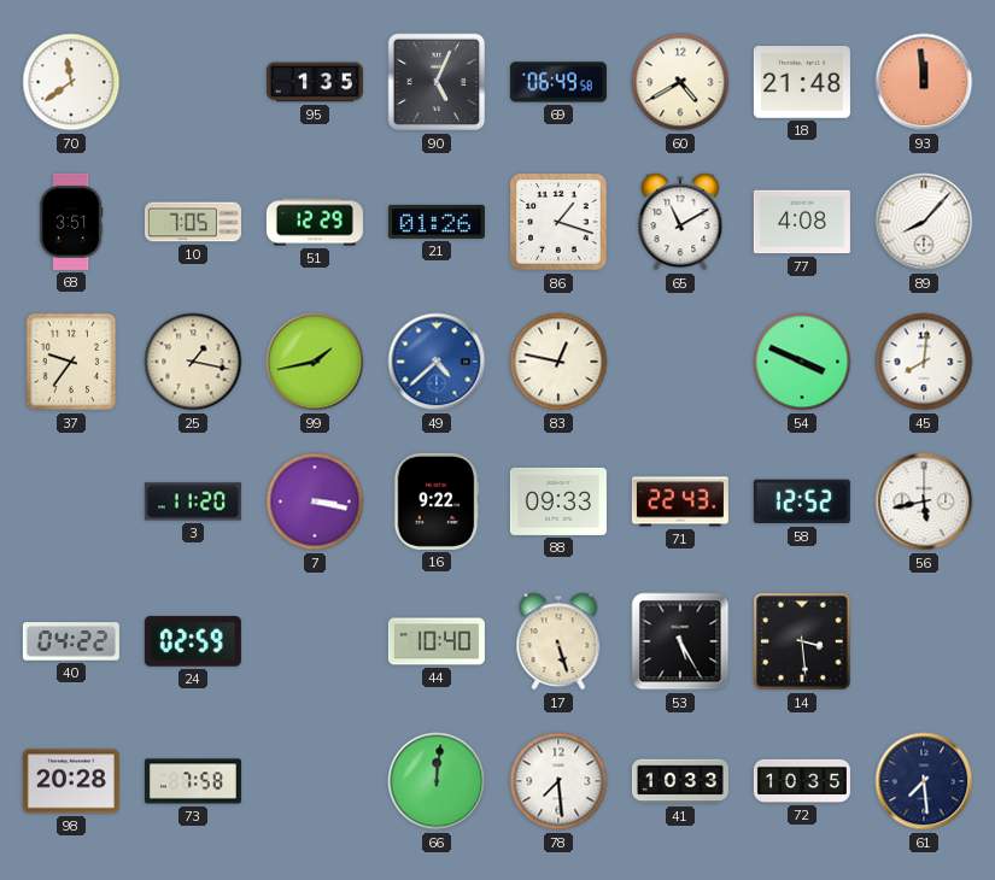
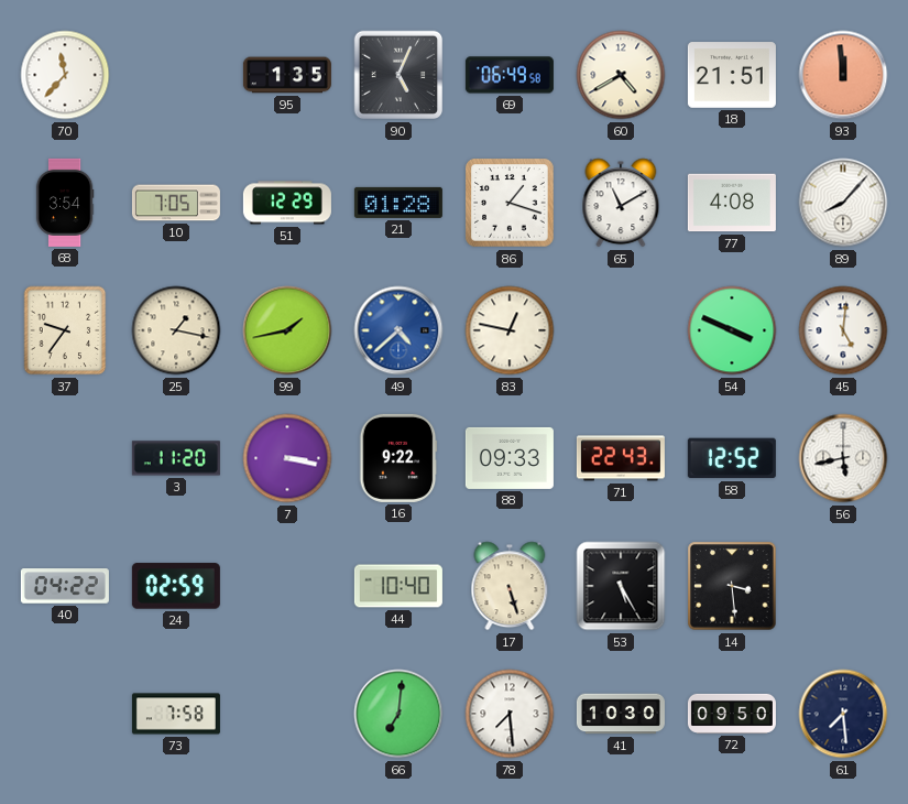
70: 11:39 -> 11:37 (65, 75)
18: 21:48 -> 21:51 (732, 75)
68: 3:51 -> 3:54 (65, 203)
21: 01:26 -> 01:28 (398, 203)
45: 8:01 -> 5:01 (843, 330)
98: 20:28 -> none (71, 781)
66: 12:01 -> 7:01 (398, 714)
41: 10:33 -> 10:30 (621, 714)
72: 10:35 -> 09:50 (732, 714)
